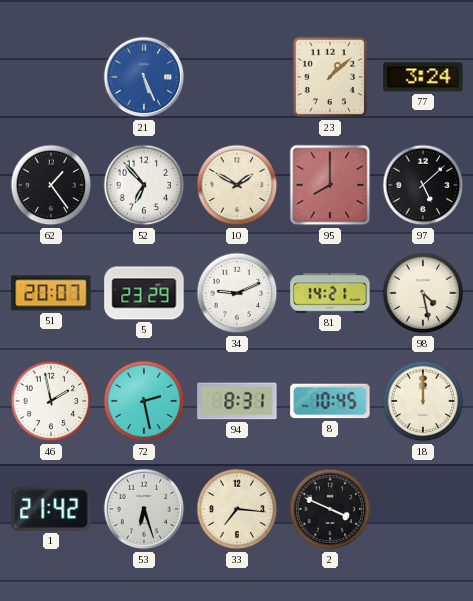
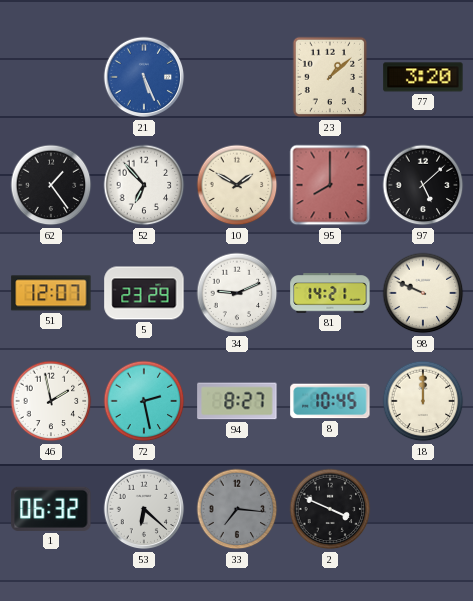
77: 3:24 -> 3:20 (423, 77)
51: 20:07 -> 12:07 (51, 293)
98: 4:28 -> 9:49 (423, 293)
94: 8:31 -> 8:27 (237, 401)
1: 21:42 -> 06:32 (51, 509)
53: 6:27 -> 6:22 (144, 509)
33 dial: cream -> grey (237, 509)
